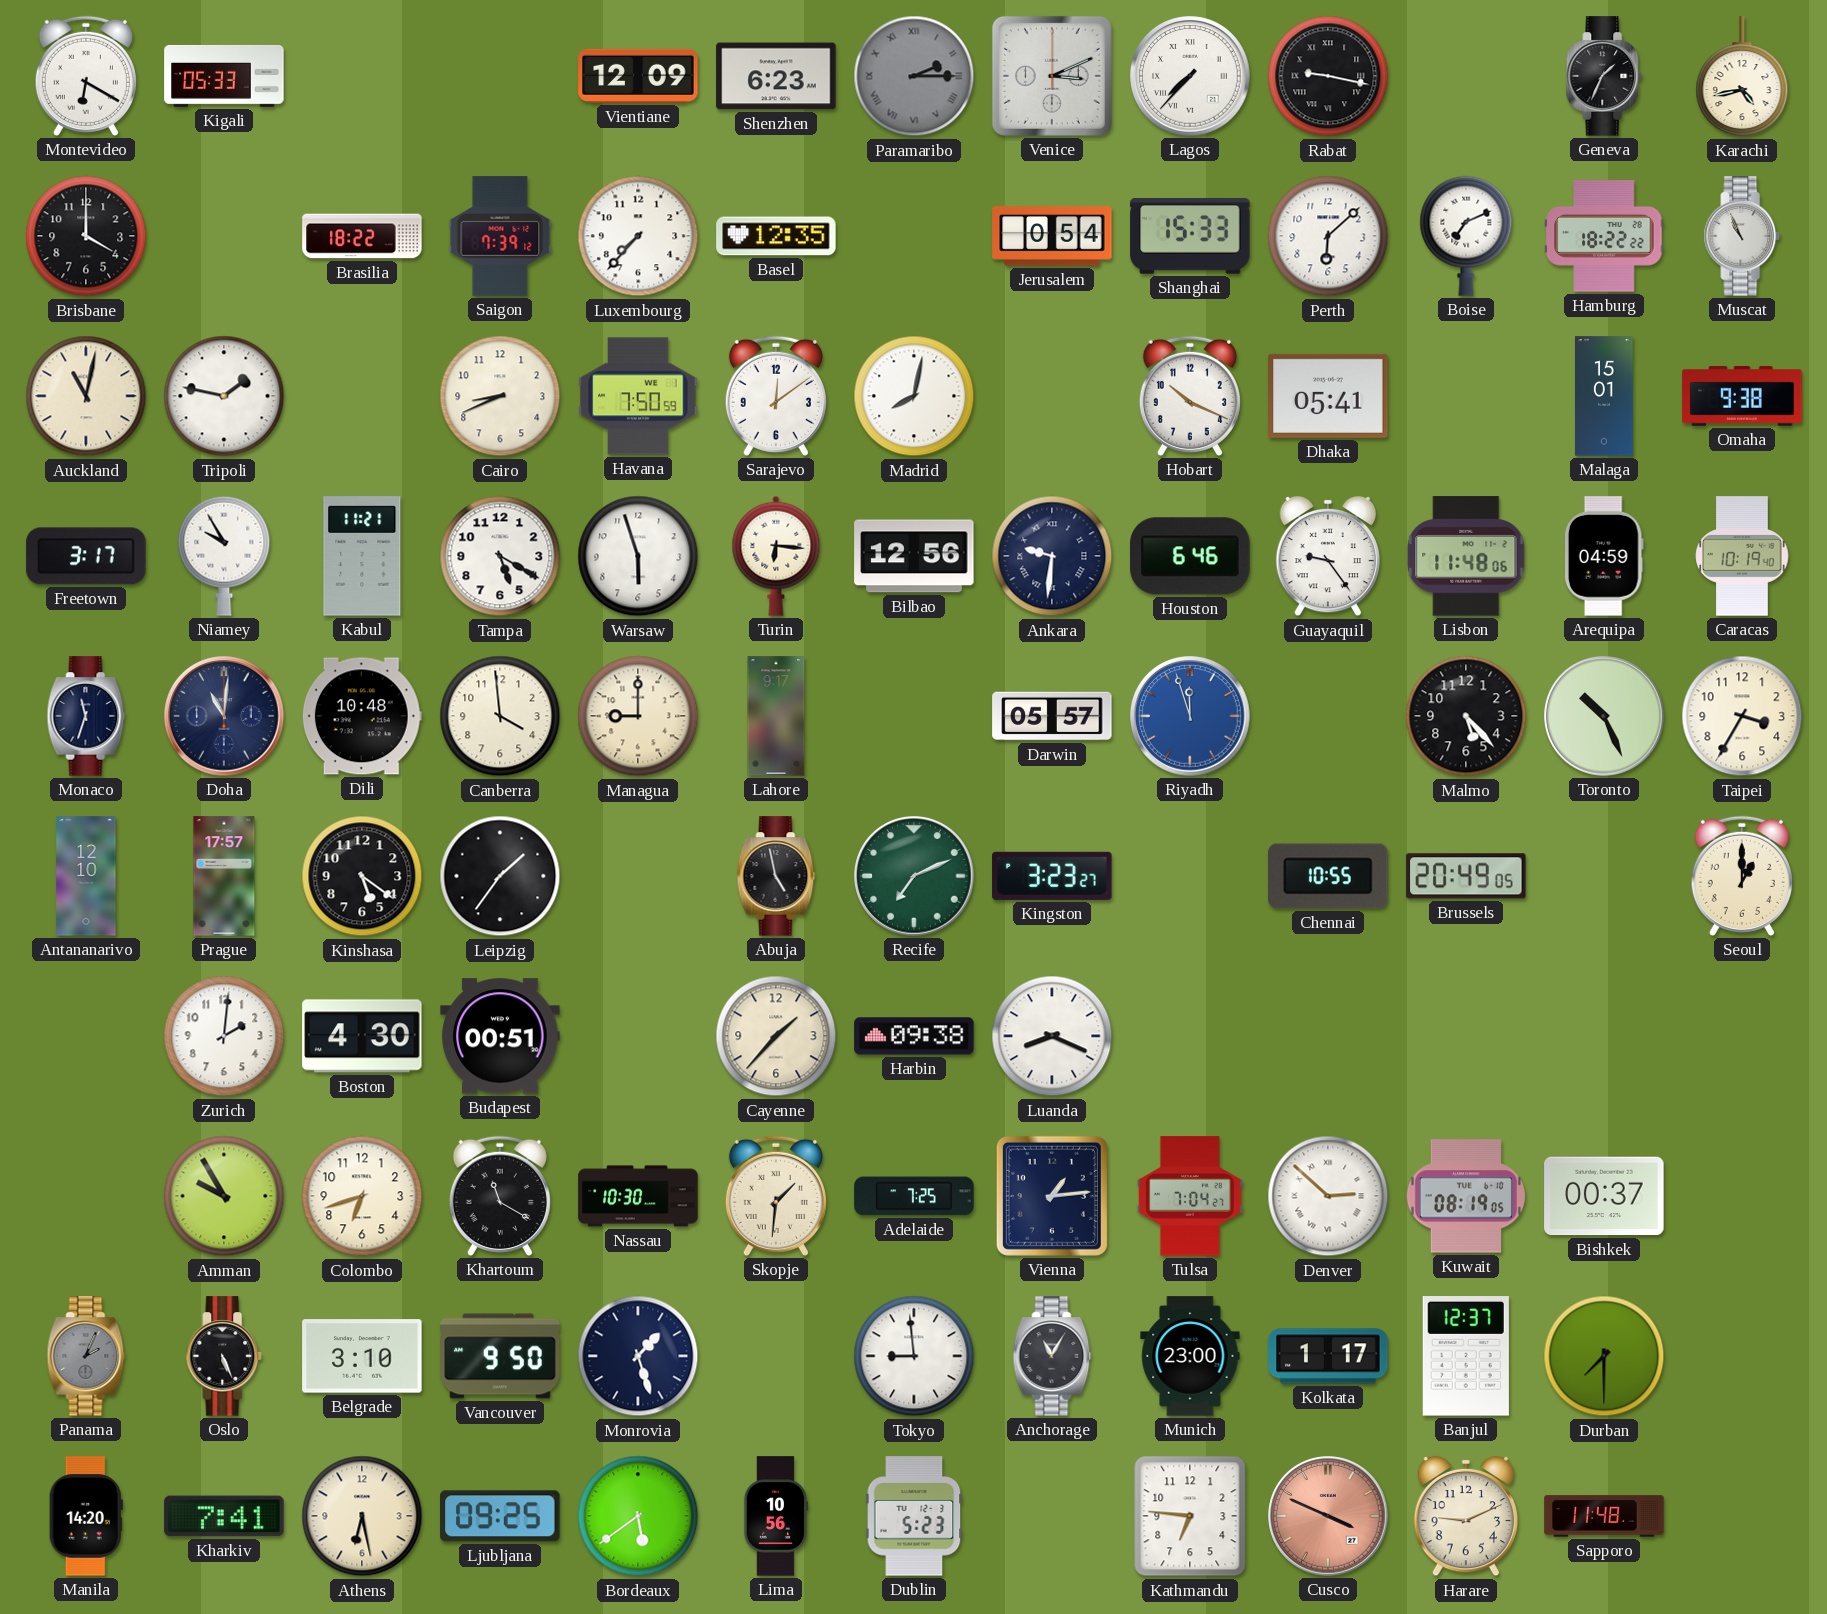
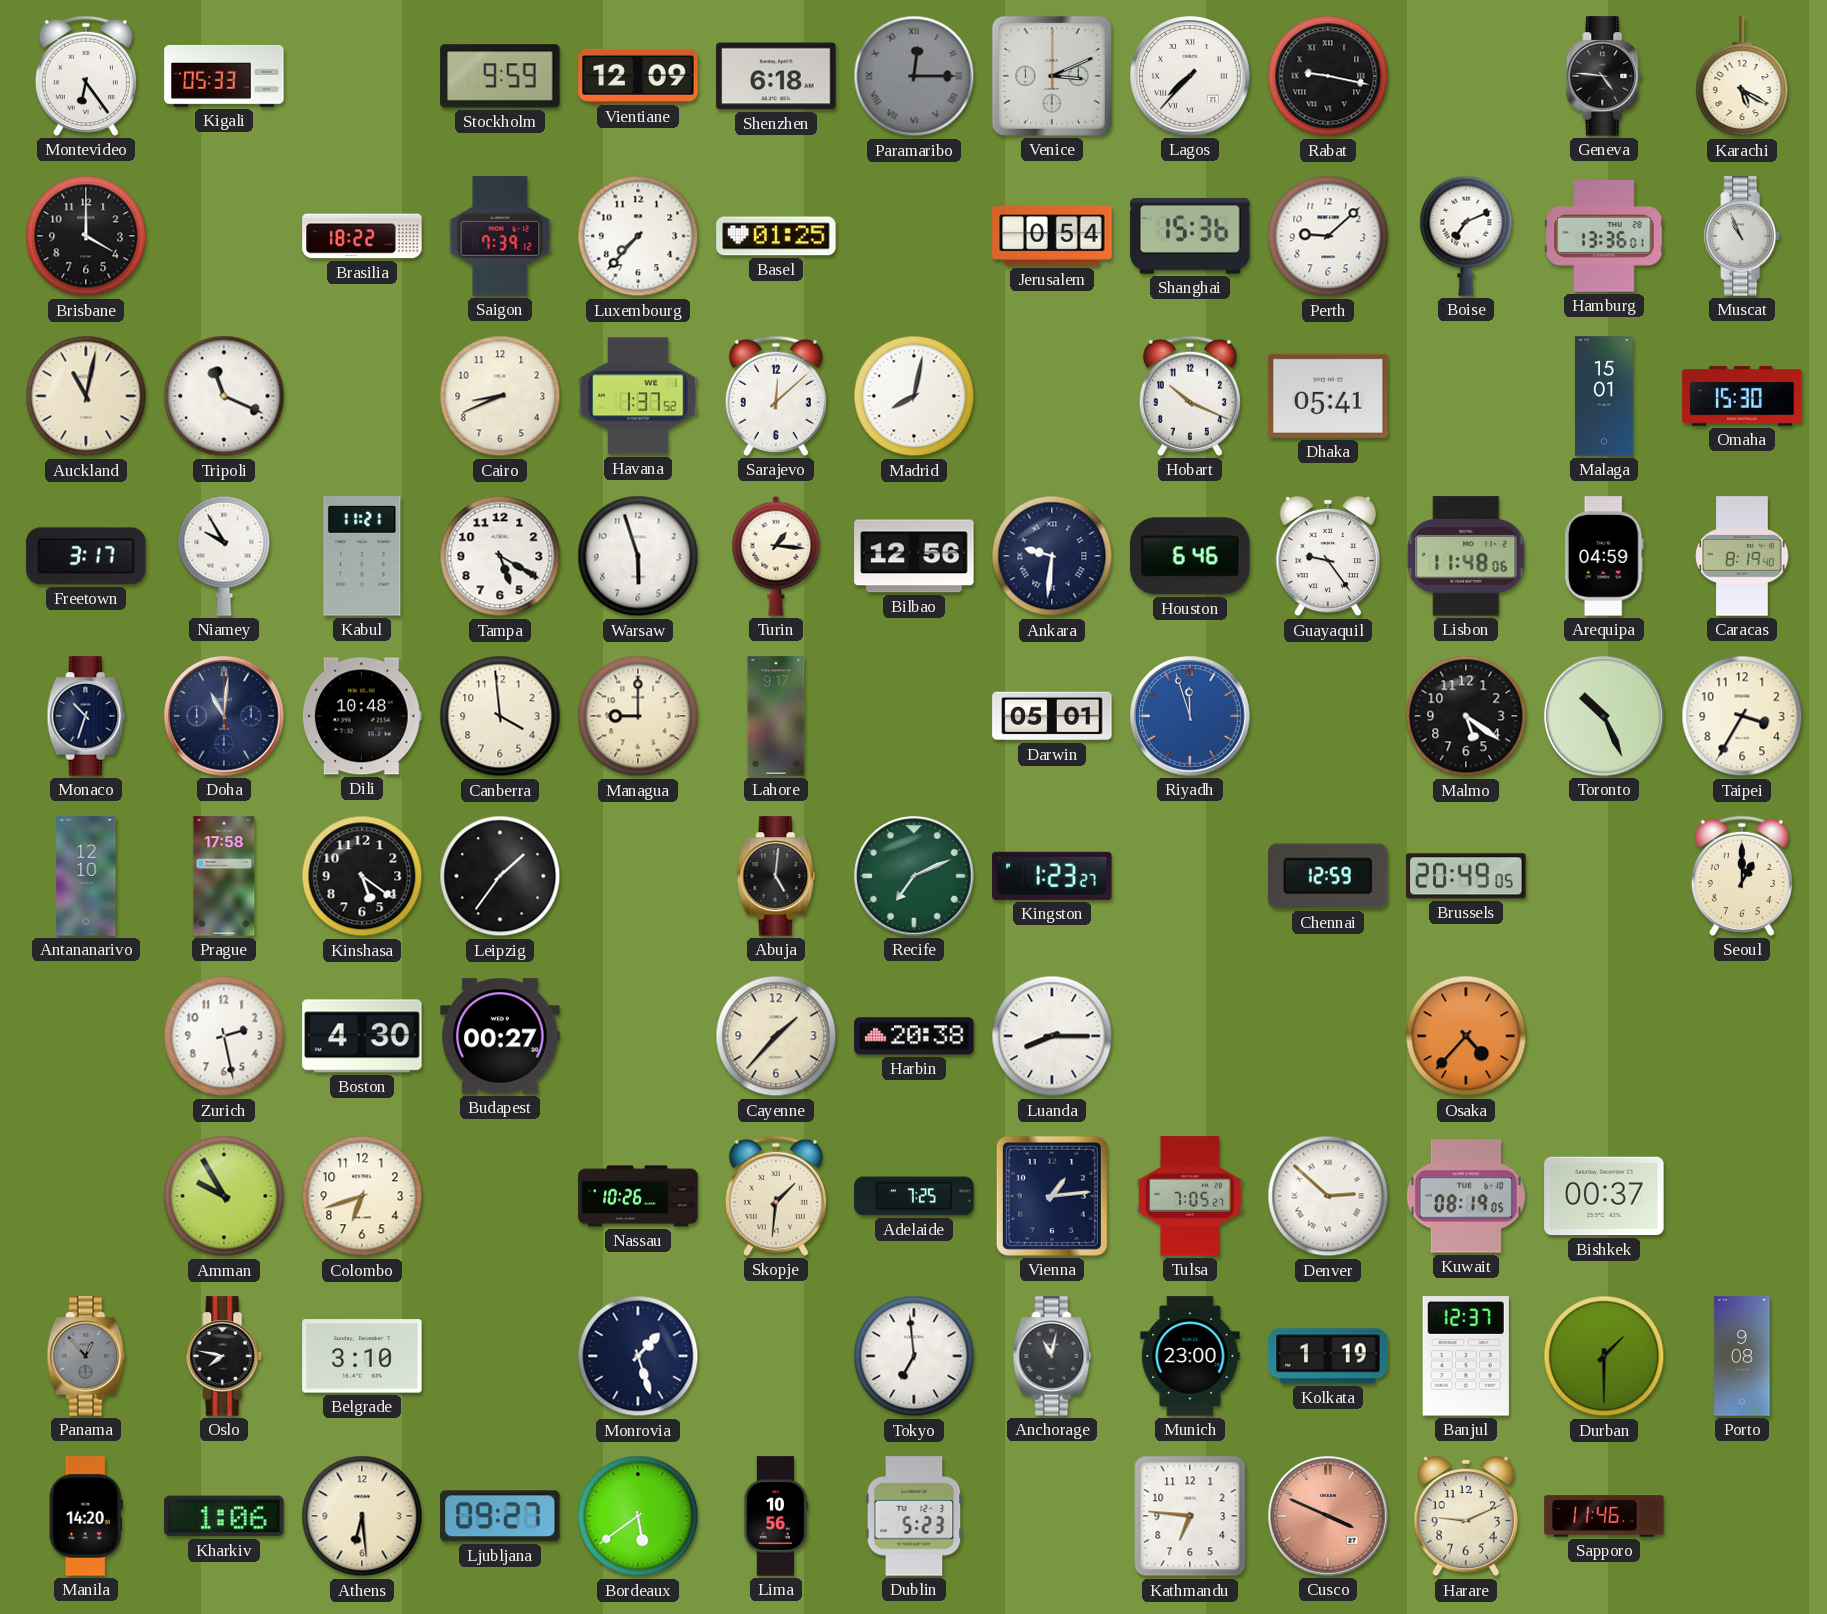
Montevideo: 6:20 -> 6:24 (86, 76)
Stockholm: none -> 9:59 (500, 76)
Shenzhen: 6:23 -> 6:18 (776, 76)
Paramaribo: 2:15 -> 12:15 (914, 76)
Geneva: 1:34 -> 4:46 (1604, 76)
Karachi: 4:43 -> 5:20 (1742, 77)
Basel: 12:35 -> 01:25 (776, 236)
Shanghai: 15:33 -> 15:36 (1190, 236)
Perth: 6:08 -> 9:08 (1328, 236)
Hamburg: 18:22 -> 13:36 (1604, 236)
Tripoli: 1:47 -> 11:19 (224, 396)
Havana: 7:50 -> 1:37 (638, 396)
Sarajevo: 12:09 -> 12:08 (776, 396)
Omaha: 9:38 -> 15:30 (1742, 397)
Turin: 6:16 -> 1:16 (776, 556)
Caracas: 10:19 -> 8:19 (1742, 556)
Monaco: 11:33 -> 10:33 (86, 716)
Darwin: 05:57 -> 05:01 (1052, 716)
Malmo: 5:23 -> 5:21 (1466, 716)
Prague: 17:57 -> 17:58 (224, 876)
Abuja: 4:58 -> 5:01 (776, 876)
Kingston: 3:23 -> 1:23 (1052, 876)
Chennai: 10:55 -> 12:59 (1328, 876)
Zurich: 2:01 -> 2:28 (224, 1036)
Budapest: 00:51 -> 00:27 (500, 1036)
Harbin: 09:38 -> 20:38 (914, 1036)
Luanda: 8:19 -> 8:15 (1052, 1036)
Osaka: none -> 4:37 (1466, 1036)
Khartoum: 11:20 -> none (500, 1196)
Nassau: 10:30 -> 10:26 (638, 1196)
Tulsa: 7:04 -> 7:05 (1190, 1196)
Panama: 2:04 -> 12:53 (86, 1356)
Oslo: 5:26 -> 7:47 (224, 1356)
Vancouver: 9:50 -> none (500, 1356)
Tokyo: 8:59 -> 6:59 (914, 1356)
Anchorage: 11:05 -> 11:02 (1052, 1356)
Kolkata: 1:17 -> 1:19 (1328, 1356)
Durban: 7:30 -> 1:30 (1604, 1356)
Porto: none -> 9:08 (1742, 1356)
Kharkiv: 7:41 -> 1:06 (224, 1516)
Athens: 6:28 -> 6:29 (362, 1516)
Ljubljana: 09:25 -> 09:27 (500, 1516)
Sapporo: 11:48 -> 11:46 (1604, 1516)
